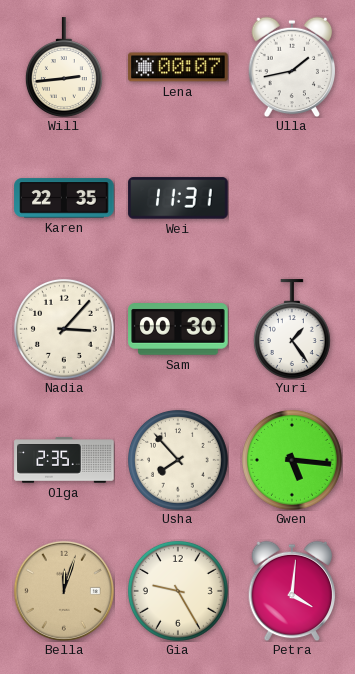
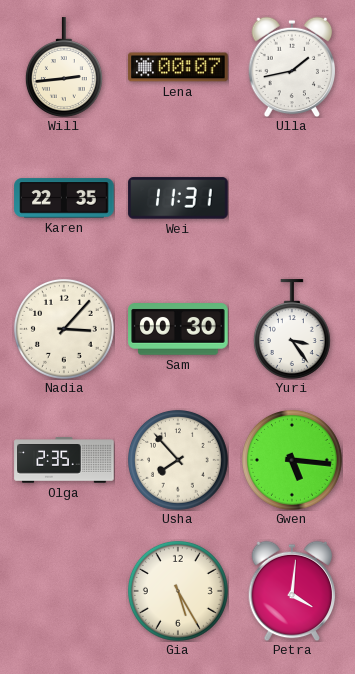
Yuri: 1:24 -> 3:24 (292, 329)
Bella: 12:03 -> none (64, 591)
Gia: 9:25 -> 5:25 (178, 591)
